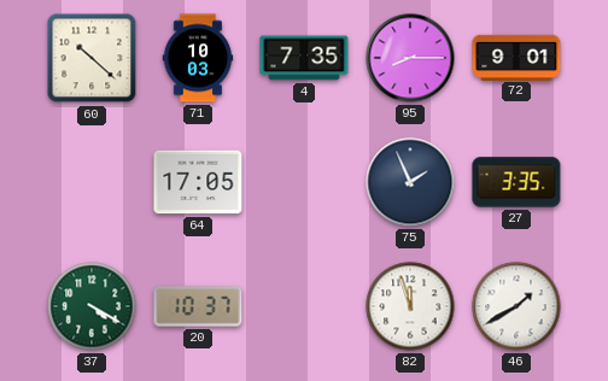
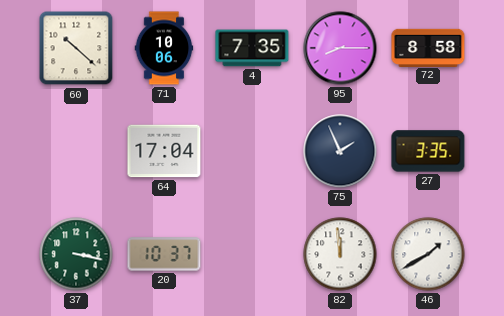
71: 10:03 -> 10:06 (164, 48)
72: 9:01 -> 8:58 (428, 47)
64: 17:05 -> 17:04 (164, 151)
37: 4:20 -> 3:17 (76, 254)
82: 11:57 -> 11:59 (340, 254)
